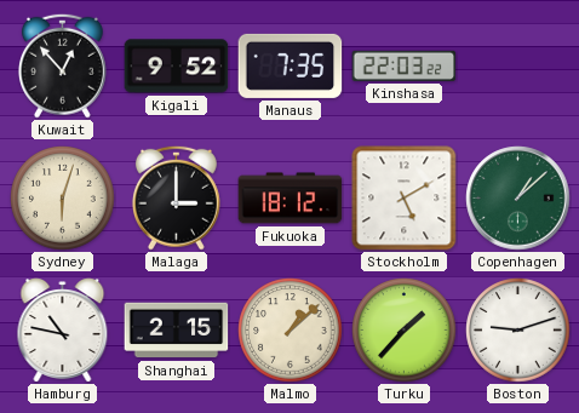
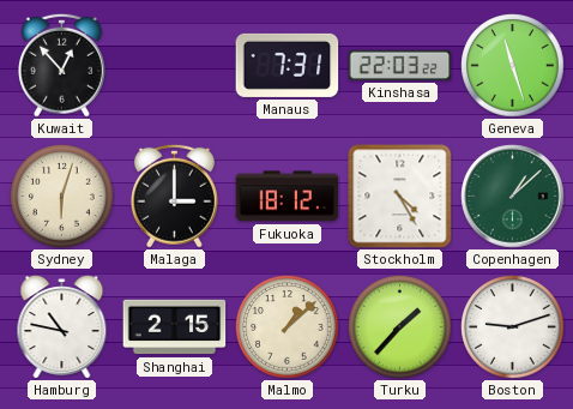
Kigali: 9:52 -> none (177, 67)
Manaus: 7:35 -> 7:31 (288, 65)
Geneva: none -> 11:27 (513, 66)
Stockholm: 5:10 -> 4:25 (400, 197)
